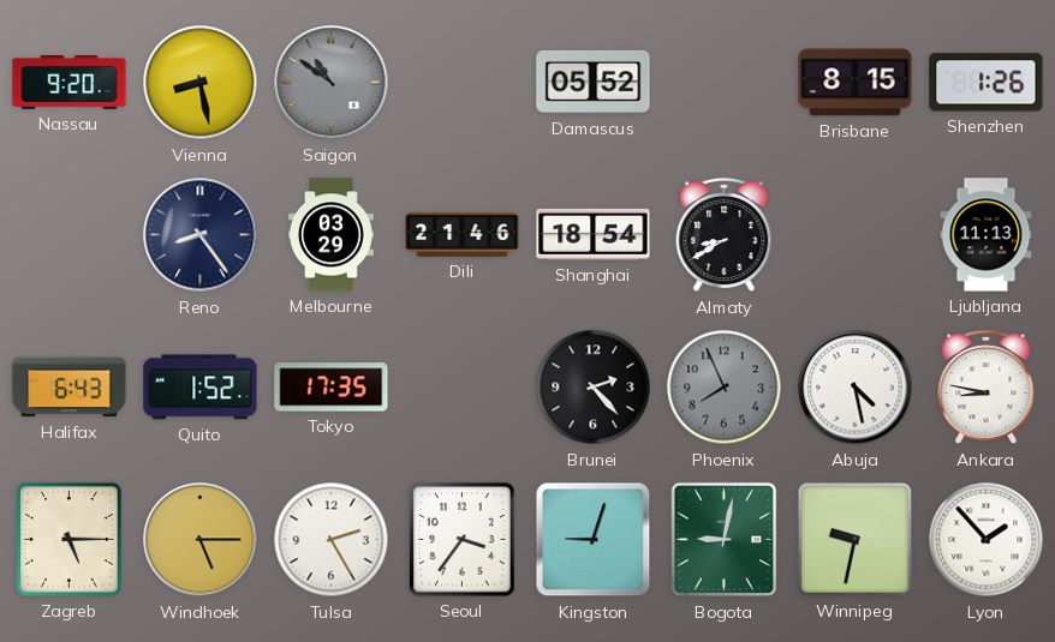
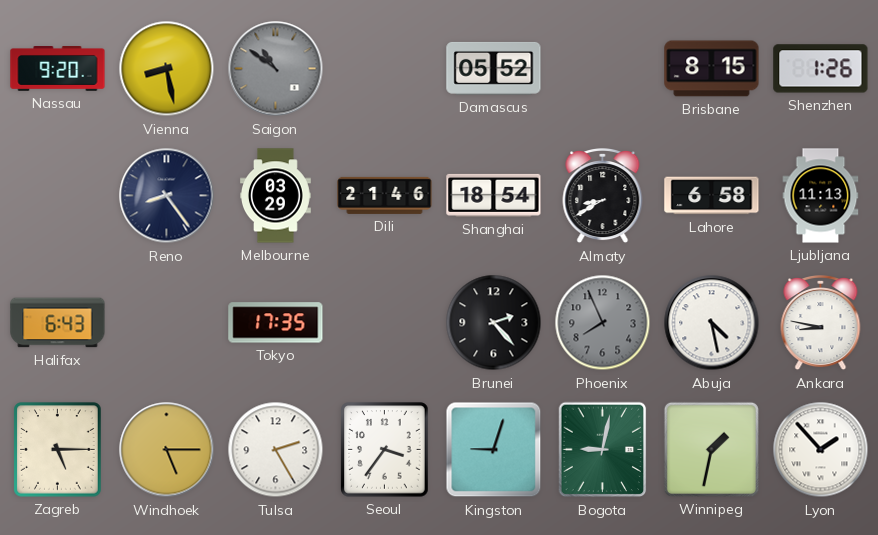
Lahore: none -> 6:58 (712, 196)
Quito: 1:52 -> none (201, 388)
Winnipeg: 9:32 -> 1:32 (711, 449)
